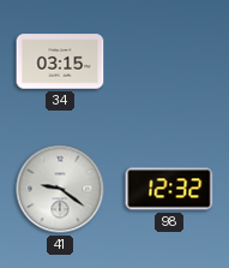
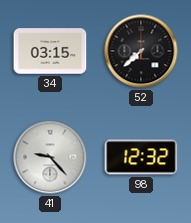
52: none -> 7:38 (141, 51)
41: 9:21 -> 9:23 (50, 157)
